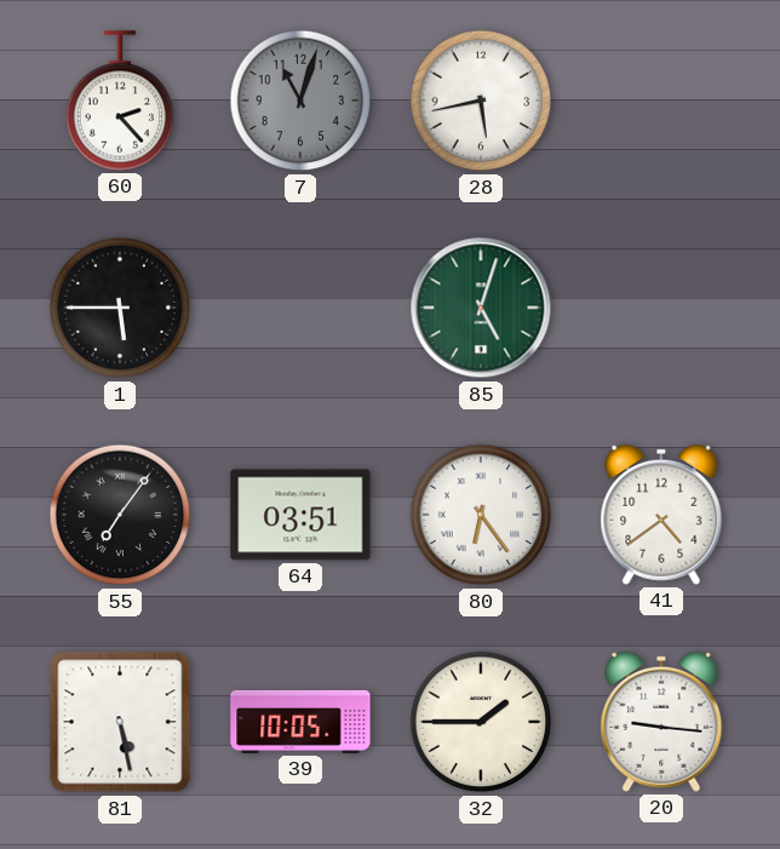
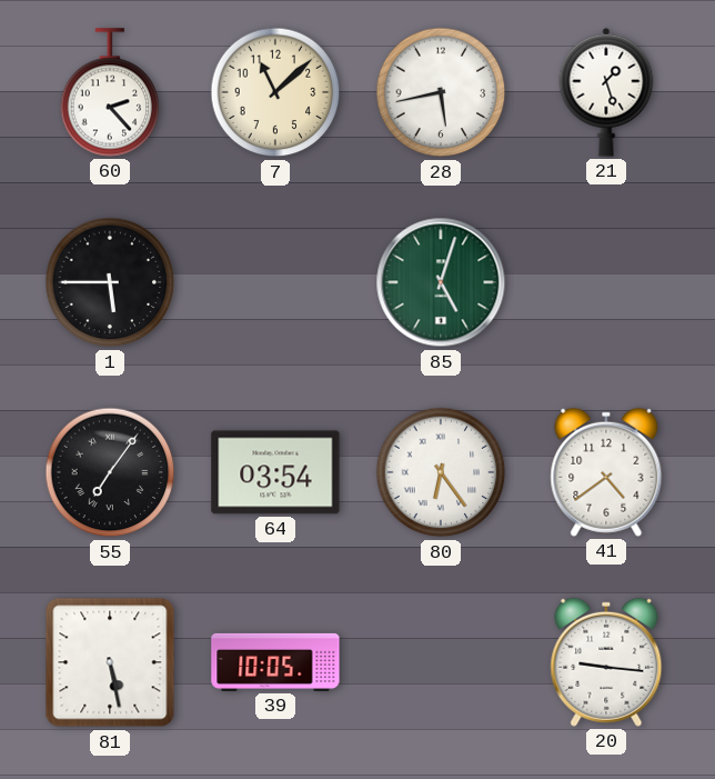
7: 11:03 -> 11:08 (275, 92)
7 dial: grey -> cream (275, 92)
21: none -> 1:27 (606, 92)
64: 03:51 -> 03:54 (275, 472)
32: 1:45 -> none (481, 722)
